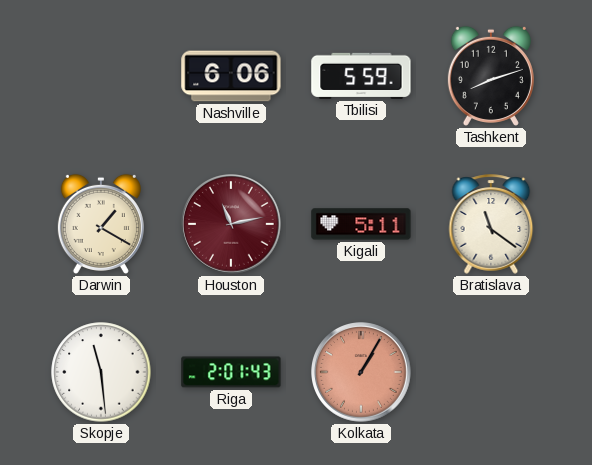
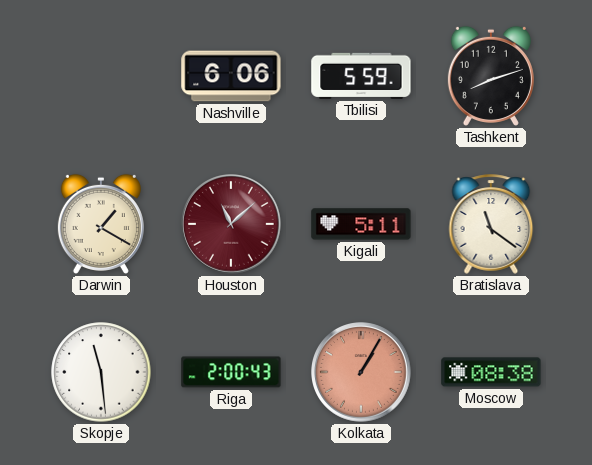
Houston: 11:13 -> 11:08 (232, 225)
Riga: 2:01 -> 2:00 (231, 372)
Moscow: none -> 08:38 (491, 372)
